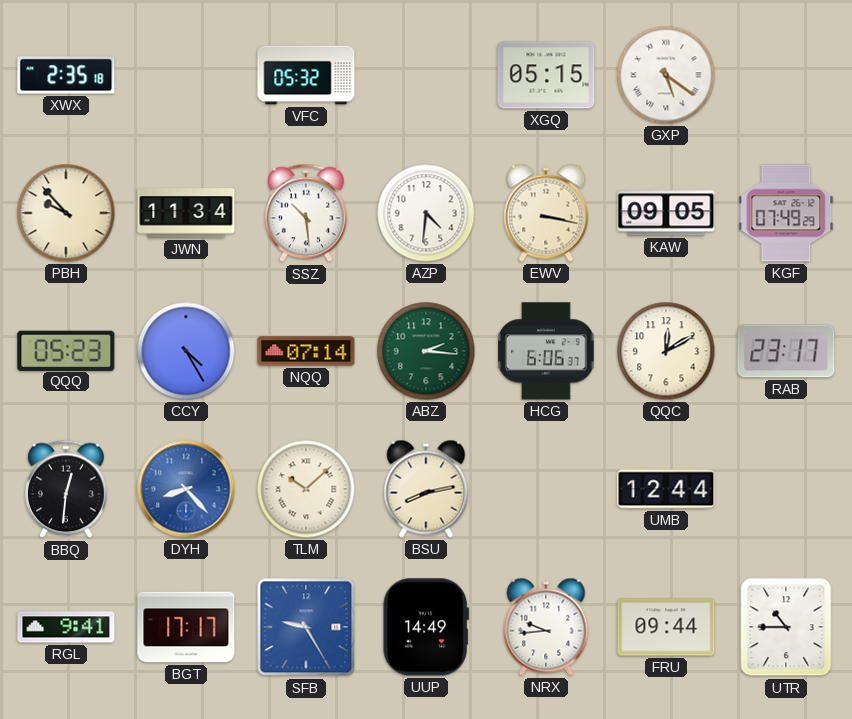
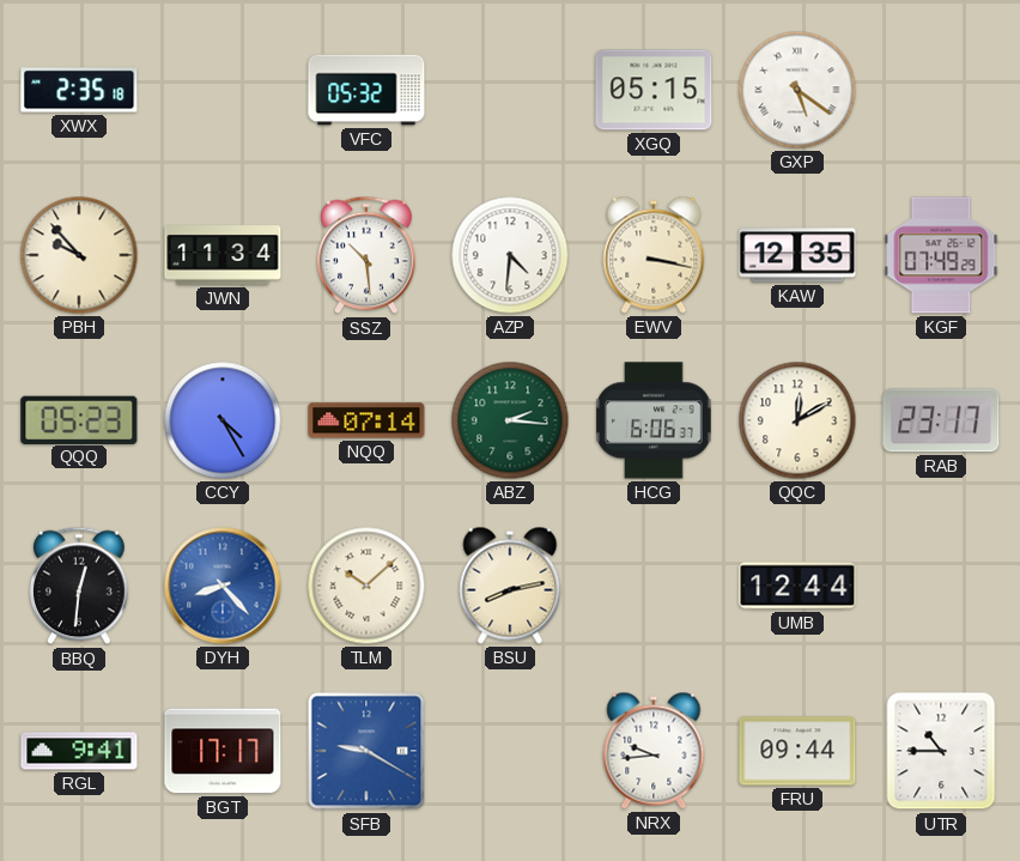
KAW: 09:05 -> 12:35 (797, 255)
SFB: 9:25 -> 9:20 (366, 751)
UUP: 14:49 -> none (426, 627)
